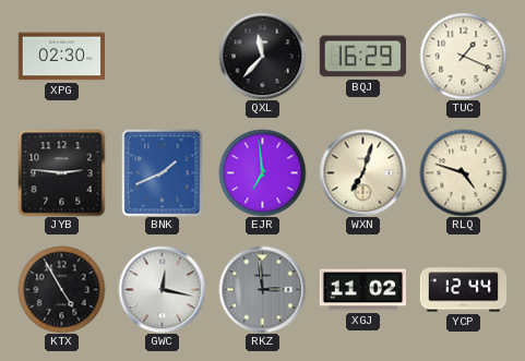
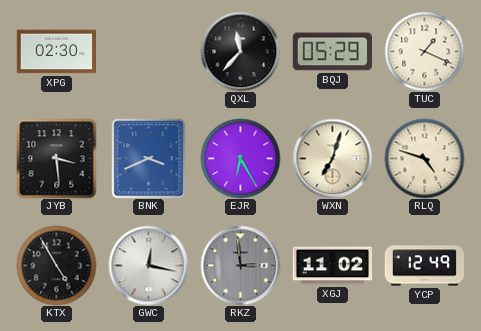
BQJ: 16:29 -> 05:29 (332, 52)
JYB: 2:46 -> 3:29 (56, 158)
BNK: 1:41 -> 3:41 (149, 158)
EJR: 6:59 -> 6:25 (240, 158)
YCP: 12:44 -> 12:49 (424, 266)
